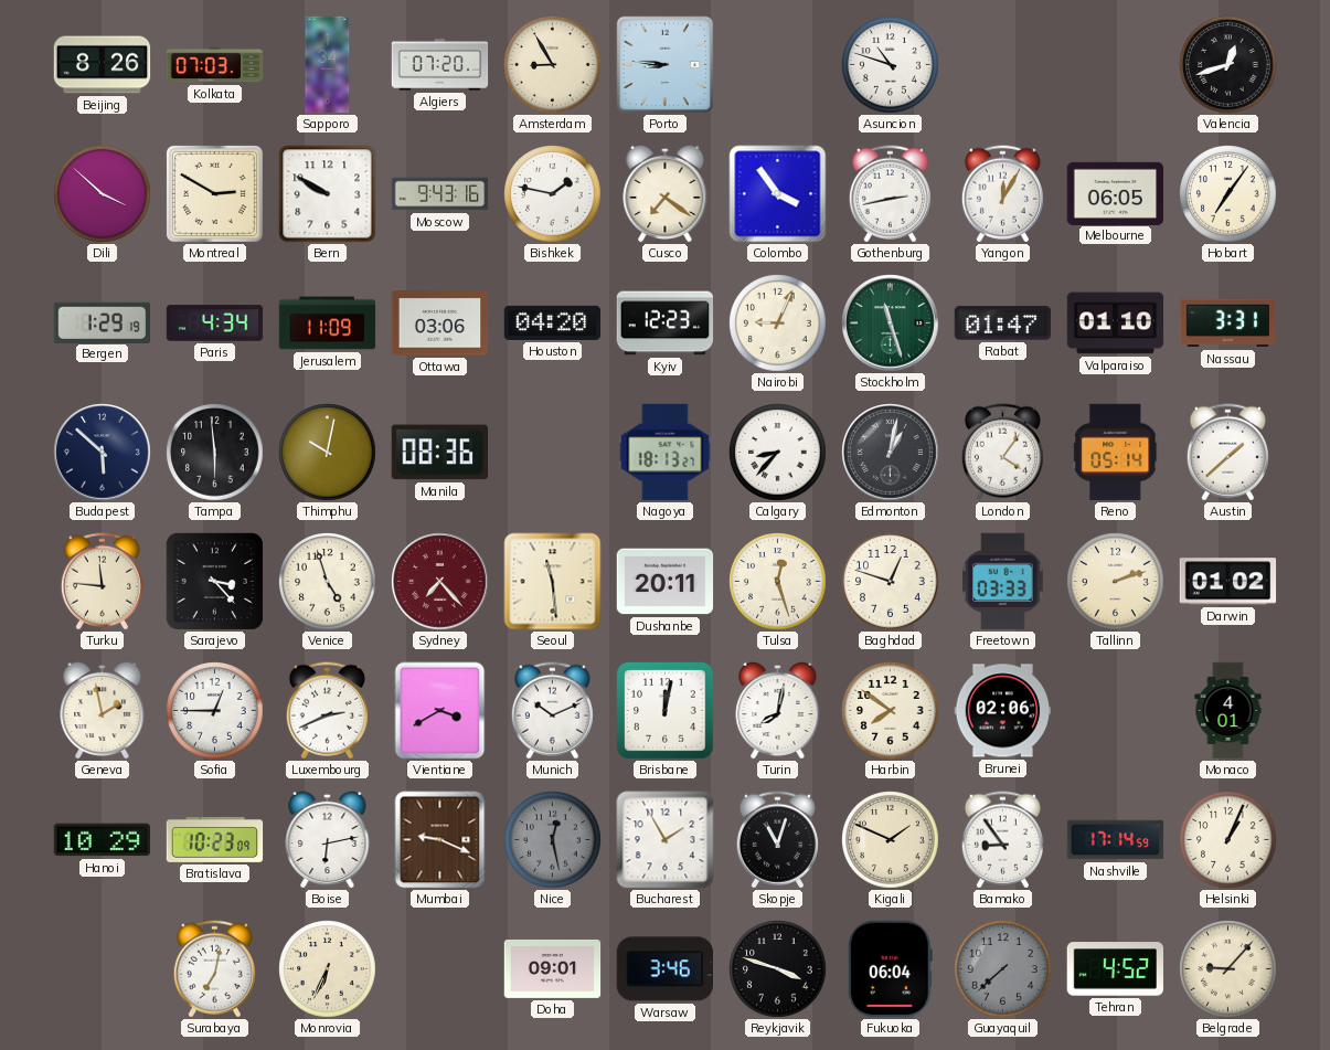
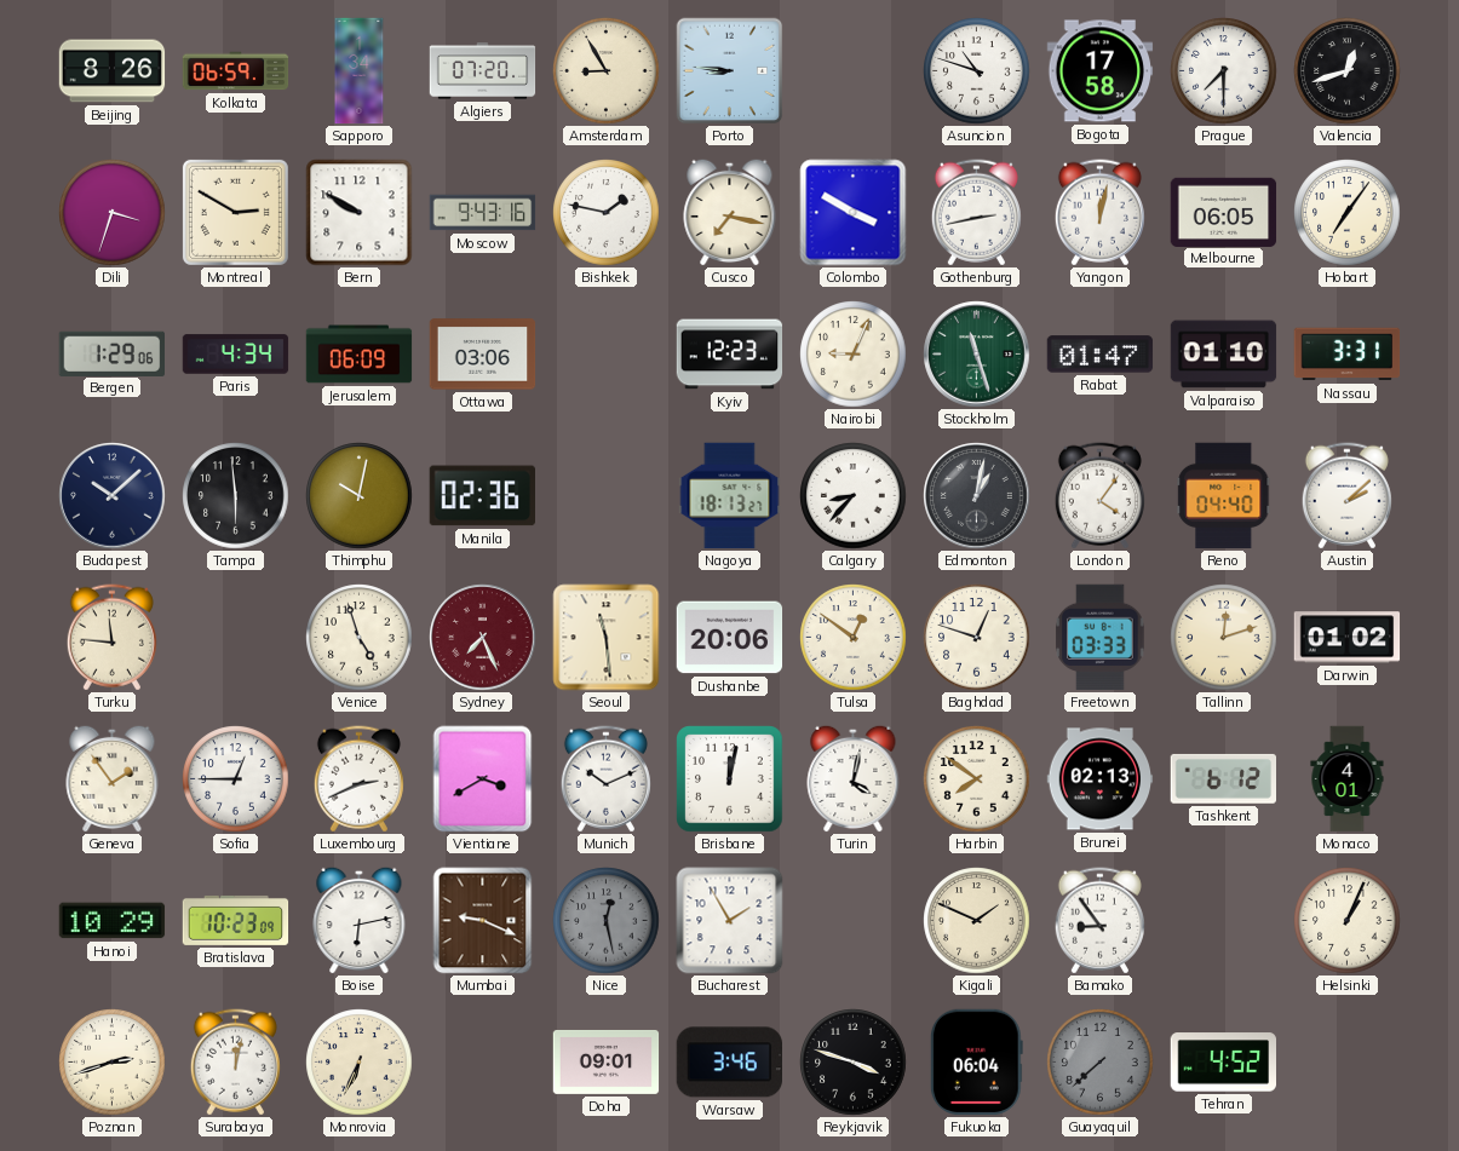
Kolkata: 07:03 -> 06:59 (236, 71)
Bogota: none -> 17:58 (1101, 71)
Prague: none -> 7:30 (1224, 71)
Dili: 3:52 -> 3:33 (113, 213)
Cusco: 7:21 -> 7:17 (730, 212)
Colombo: 3:54 -> 3:50 (854, 213)
Yangon: 12:05 -> 12:02 (1099, 213)
Bergen: 1:29:19 -> 1:29:06 (111, 353)
Jerusalem: 11:09 -> 06:09 (360, 355)
Houston: 04:20 -> none (553, 322)
Budapest: 5:52 -> 10:08 (113, 496)
Manila: 08:36 -> 02:36 (482, 496)
Reno: 05:14 -> 04:40 (1224, 496)
Austin: 1:38 -> 2:08 (1346, 496)
Sarajevo: 3:23 -> none (214, 581)
Sydney: 7:23 -> 7:26 (483, 638)
Dushanbe: 20:11 -> 20:06 (730, 638)
Tulsa: 12:27 -> 12:51 (854, 638)
Tallinn: 2:12 -> 12:12 (1224, 638)
Geneva: 1:58 -> 1:54 (113, 778)
Turin: 8:02 -> 4:02 (854, 778)
Brunei: 02:06 -> 02:13 (1101, 779)
Tashkent: none -> 6:12 (1223, 778)
Skopje: 11:03 -> none (777, 840)
Nashville: 17:14 -> none (1116, 840)
Poznan: none -> 2:42 (113, 1063)
Surabaya: 7:02 -> 12:02 (235, 1063)
Belgrade: 9:07 -> none (1228, 969)
